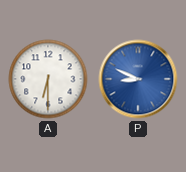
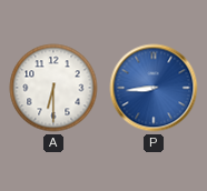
P: 8:49 -> 8:44 (154, 88)
